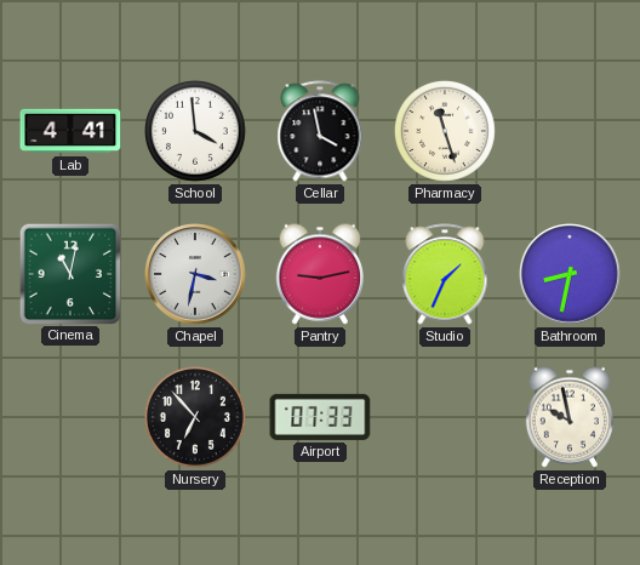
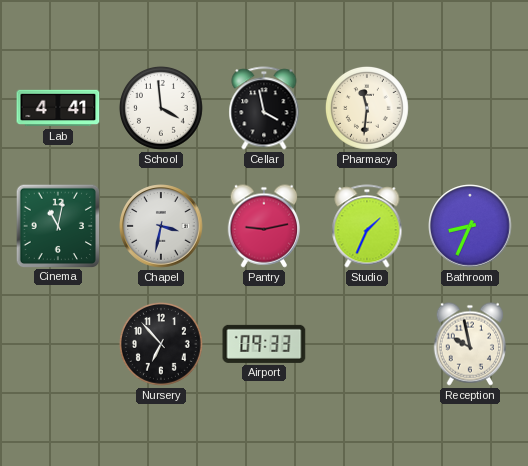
Pharmacy: 11:27 -> 11:31 (367, 108)
Bathroom: 8:32 -> 8:34 (470, 226)
Airport: 07:33 -> 09:33 (264, 344)
